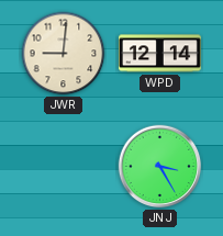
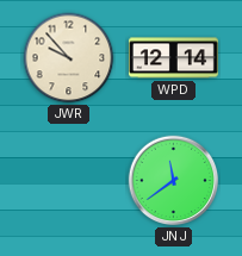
JWR: 9:01 -> 9:53 (69, 58)
JNJ: 3:25 -> 11:39 (174, 181)
